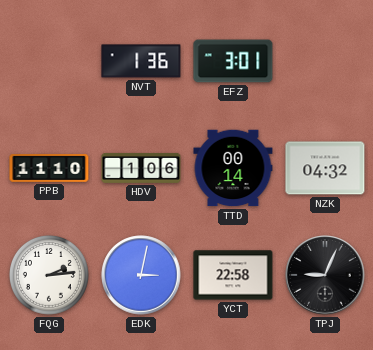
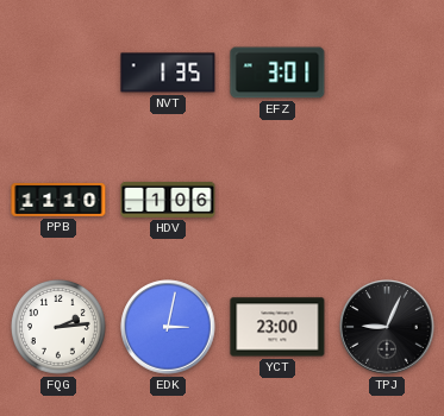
NVT: 1:36 -> 1:35 (168, 73)
TTD: 00:14 -> none (233, 168)
NZK: 04:32 -> none (325, 168)
YCT: 22:58 -> 23:00 (277, 327)
